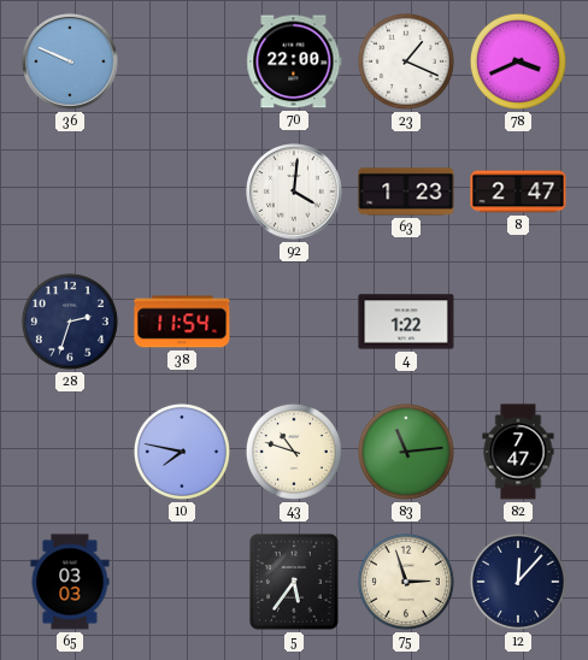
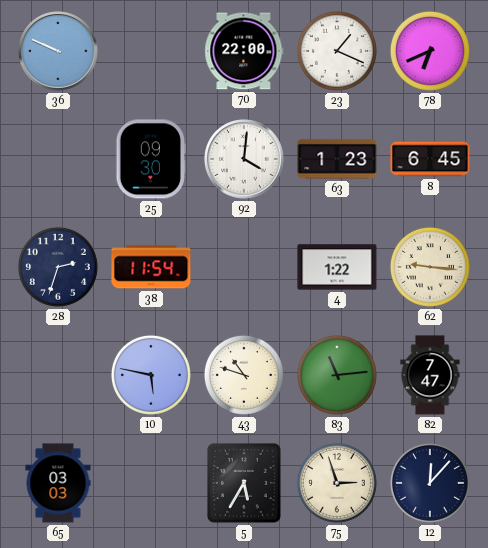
78: 3:41 -> 6:41 (430, 51)
25: none -> 09:30 (151, 159)
8: 2:47 -> 6:45 (430, 159)
62: none -> 9:16 (430, 267)
10: 7:47 -> 5:47 (151, 375)
5: 5:36 -> 5:35 (245, 484)
